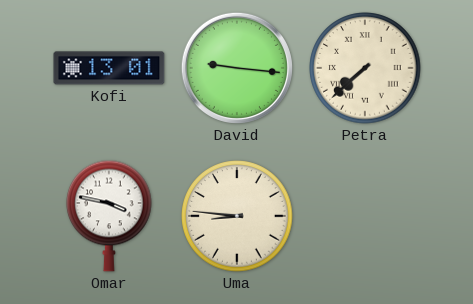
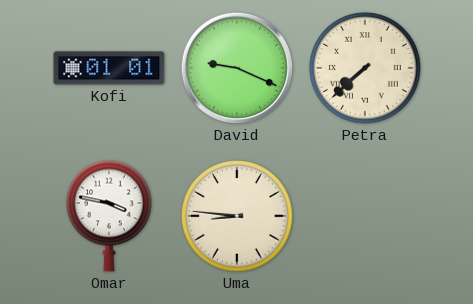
Kofi: 13:01 -> 01:01 (109, 68)
David: 9:16 -> 9:19 (237, 68)
